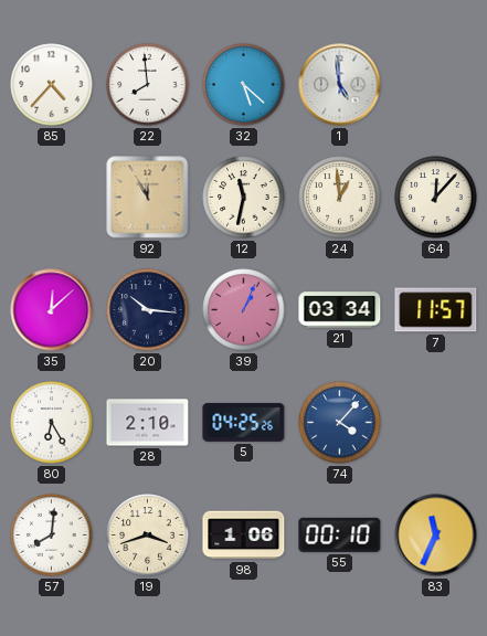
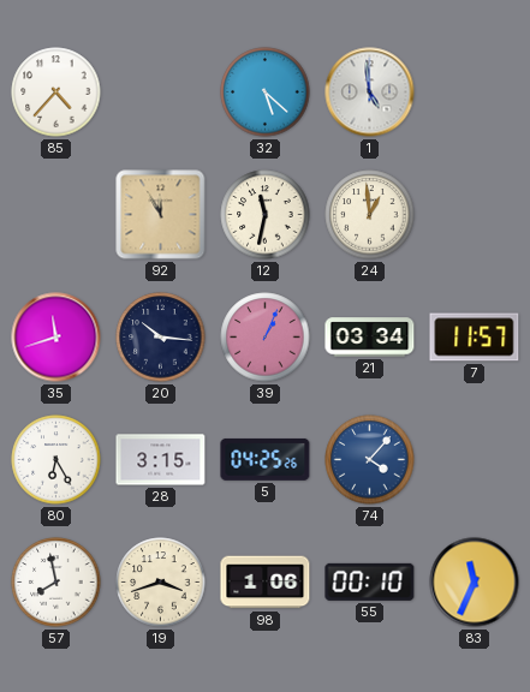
22: 7:59 -> none (148, 85)
64: 12:07 -> none (436, 198)
35: 12:08 -> 11:42 (56, 338)
28: 2:10 -> 3:15 (161, 460)
57: 8:01 -> 7:58 (56, 583)
